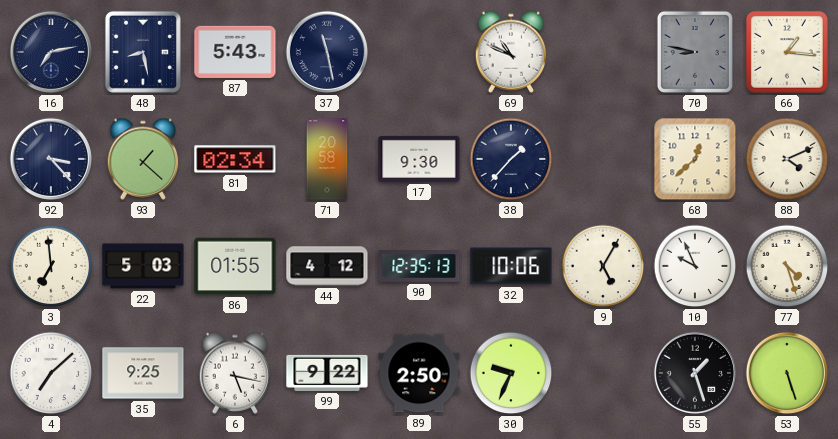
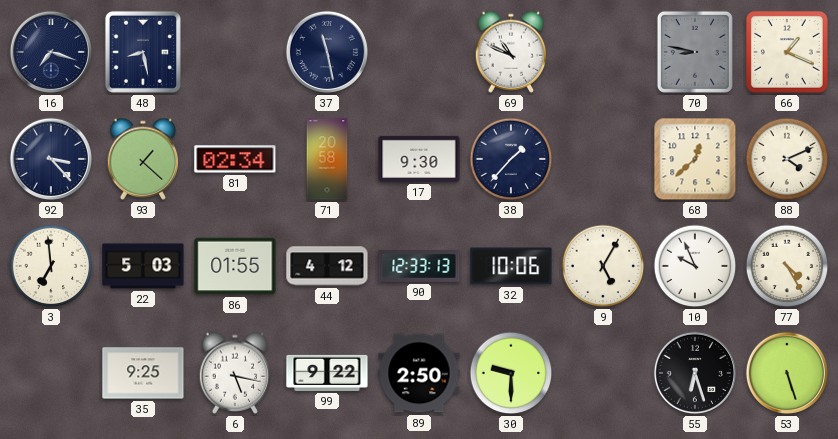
16: 7:13 -> 7:18 (51, 52)
87: 5:43 -> none (235, 52)
66: 1:16 -> 1:19 (787, 52)
90: 12:35 -> 12:33 (419, 267)
77: 4:27 -> 4:25 (787, 266)
4: 7:08 -> none (51, 373)
30: 9:34 -> 9:30 (511, 373)
55: 1:27 -> 6:27 (695, 373)
